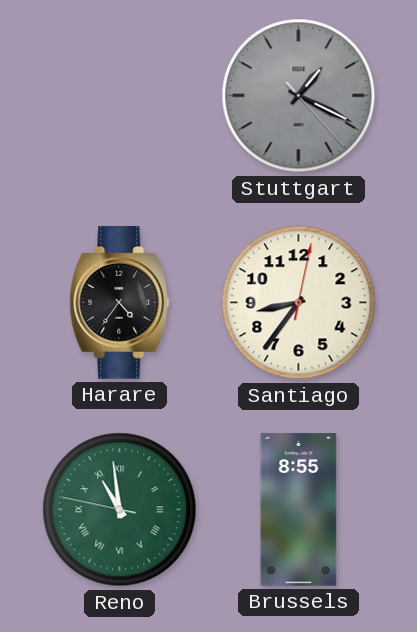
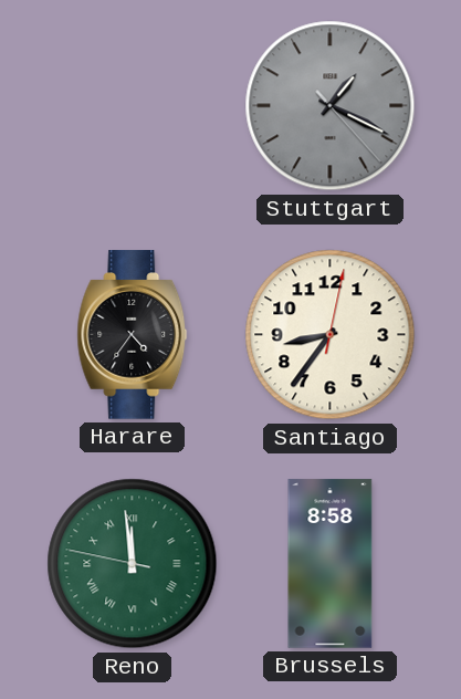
Reno: 10:58 -> 11:58 (133, 564)
Brussels: 8:55 -> 8:58 (331, 564)
